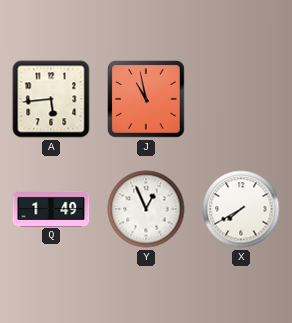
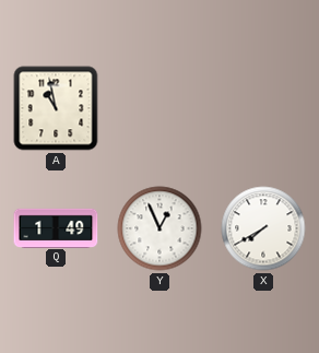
A: 5:44 -> 10:58 (56, 108)
J: 10:58 -> none (147, 100)
